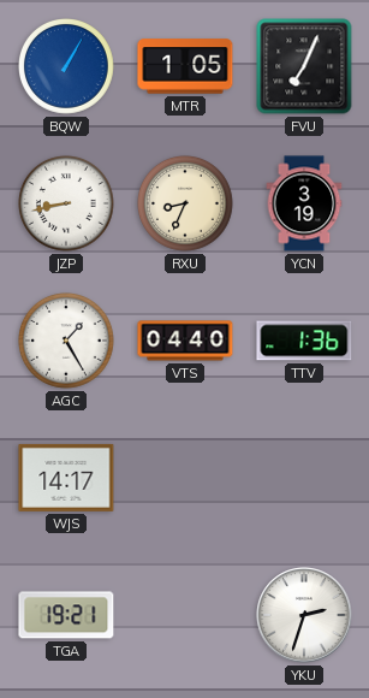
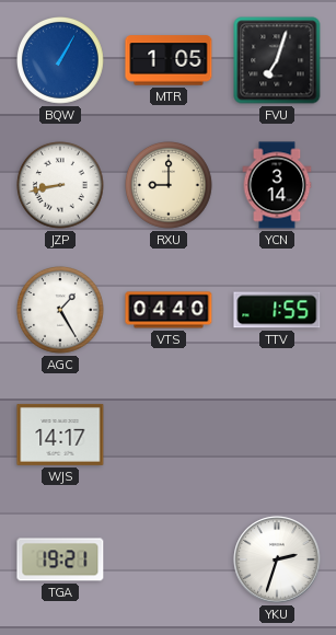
FVU: 7:04 -> 7:03 (277, 60)
RXU: 8:34 -> 9:00 (170, 186)
YCN: 3:19 -> 3:14 (277, 185)
TTV: 1:36 -> 1:55 (277, 310)
